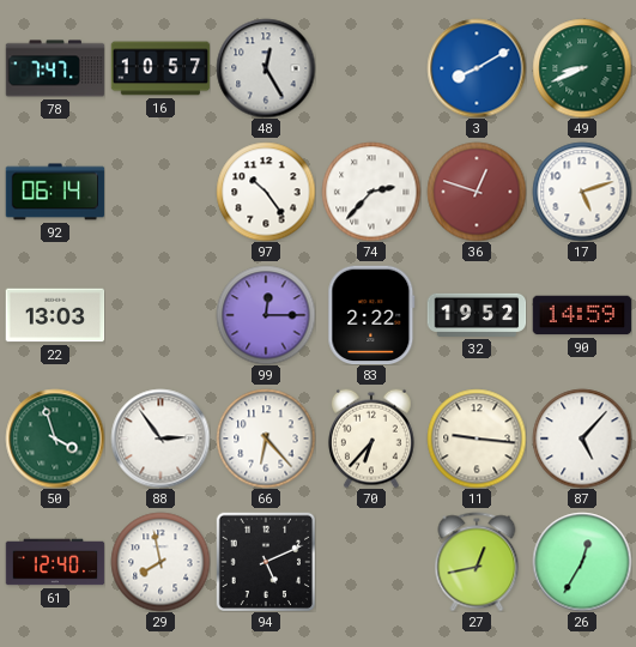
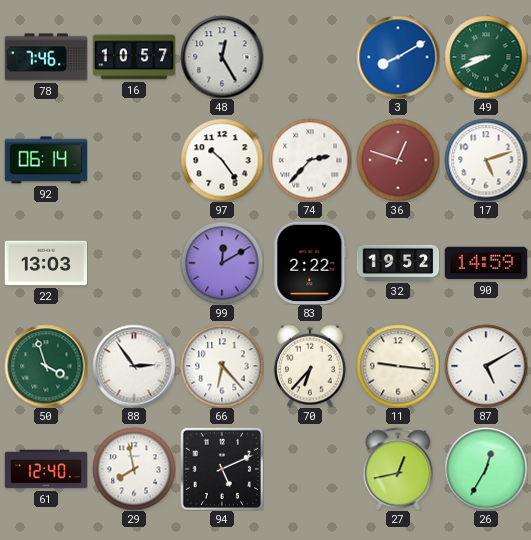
78: 7:47 -> 7:46 (46, 57)
99: 12:15 -> 12:10 (222, 263)
87: 5:07 -> 5:10 (486, 366)
